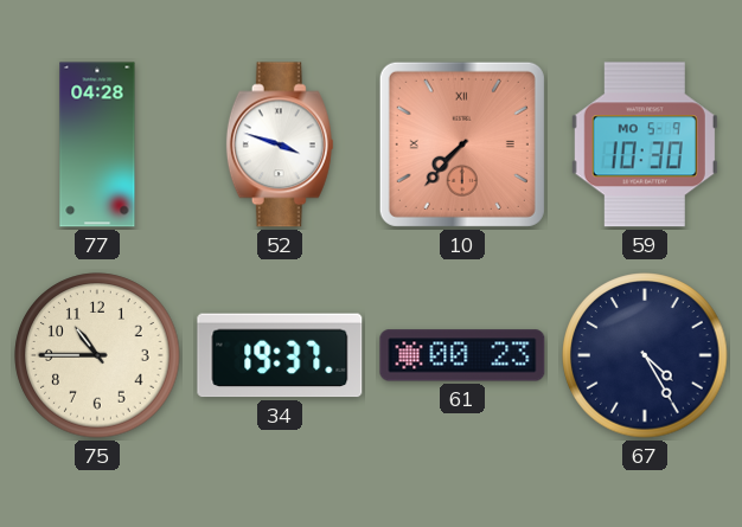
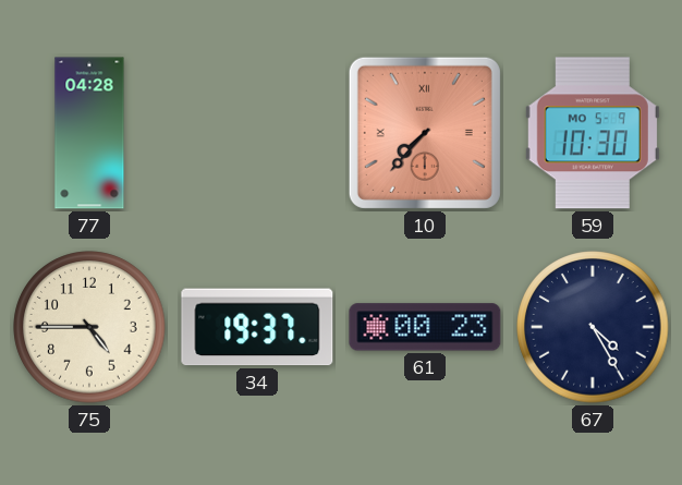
52: 3:48 -> none (280, 144)
75: 10:45 -> 4:45 (89, 327)
